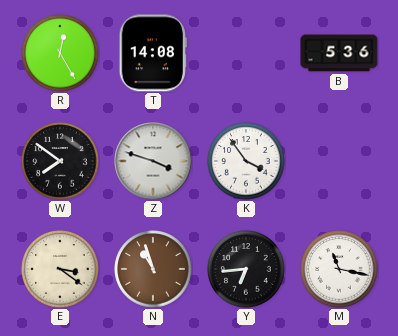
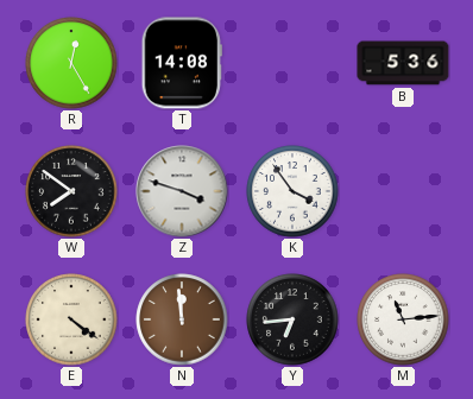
E: 3:21 -> 4:21 (71, 319)
N: 10:57 -> 11:59 (182, 319)
M: 11:17 -> 11:14 (403, 319)
